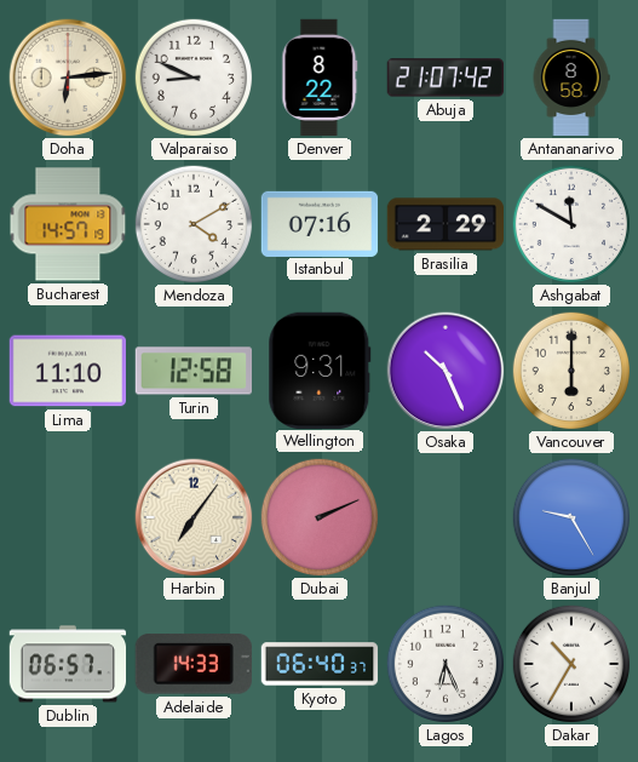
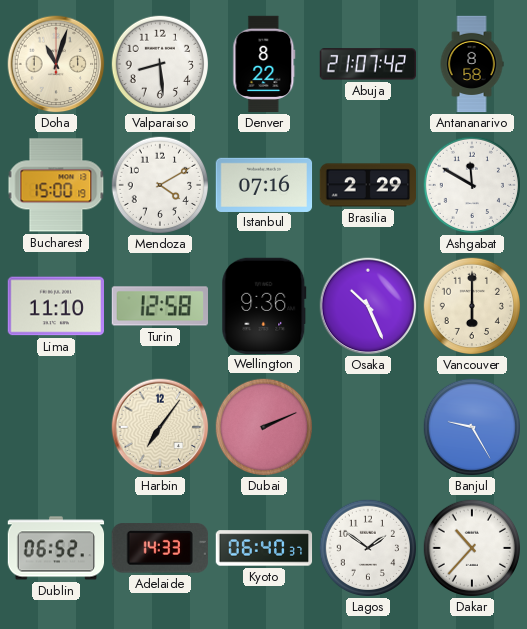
Doha: 6:14 -> 11:03 (56, 64)
Valparaiso: 8:49 -> 8:29 (159, 63)
Bucharest: 14:57 -> 15:00 (56, 185)
Wellington: 9:31 -> 9:36 (264, 305)
Dublin: 06:57 -> 06:52 (56, 548)
Lagos: 6:26 -> 1:51 (367, 547)
Dakar: 10:35 -> 10:37 (471, 547)
